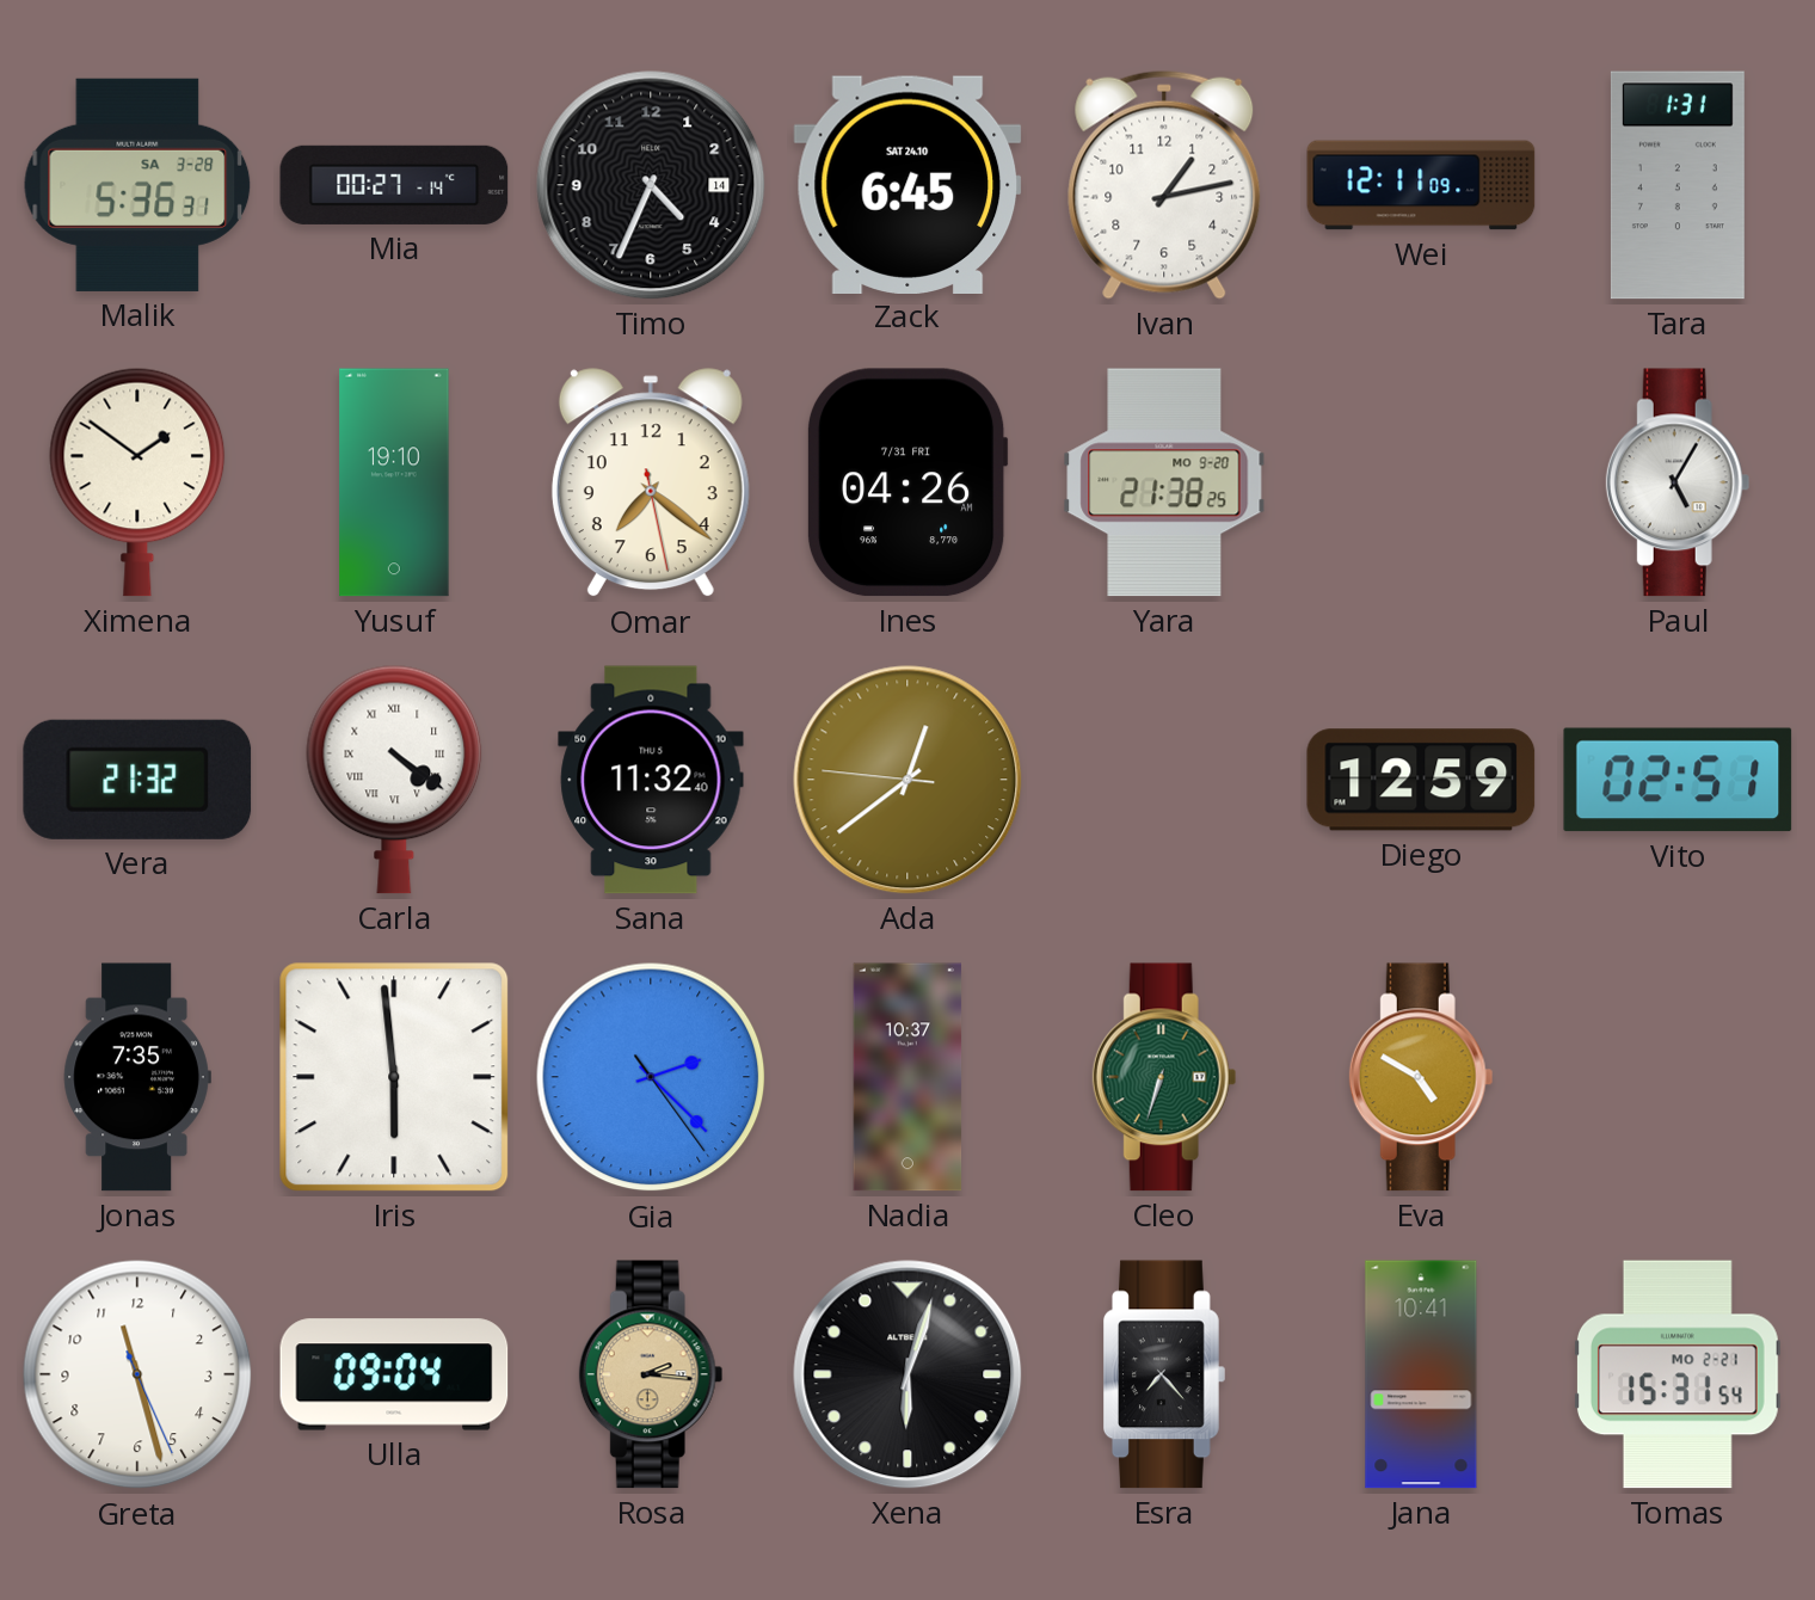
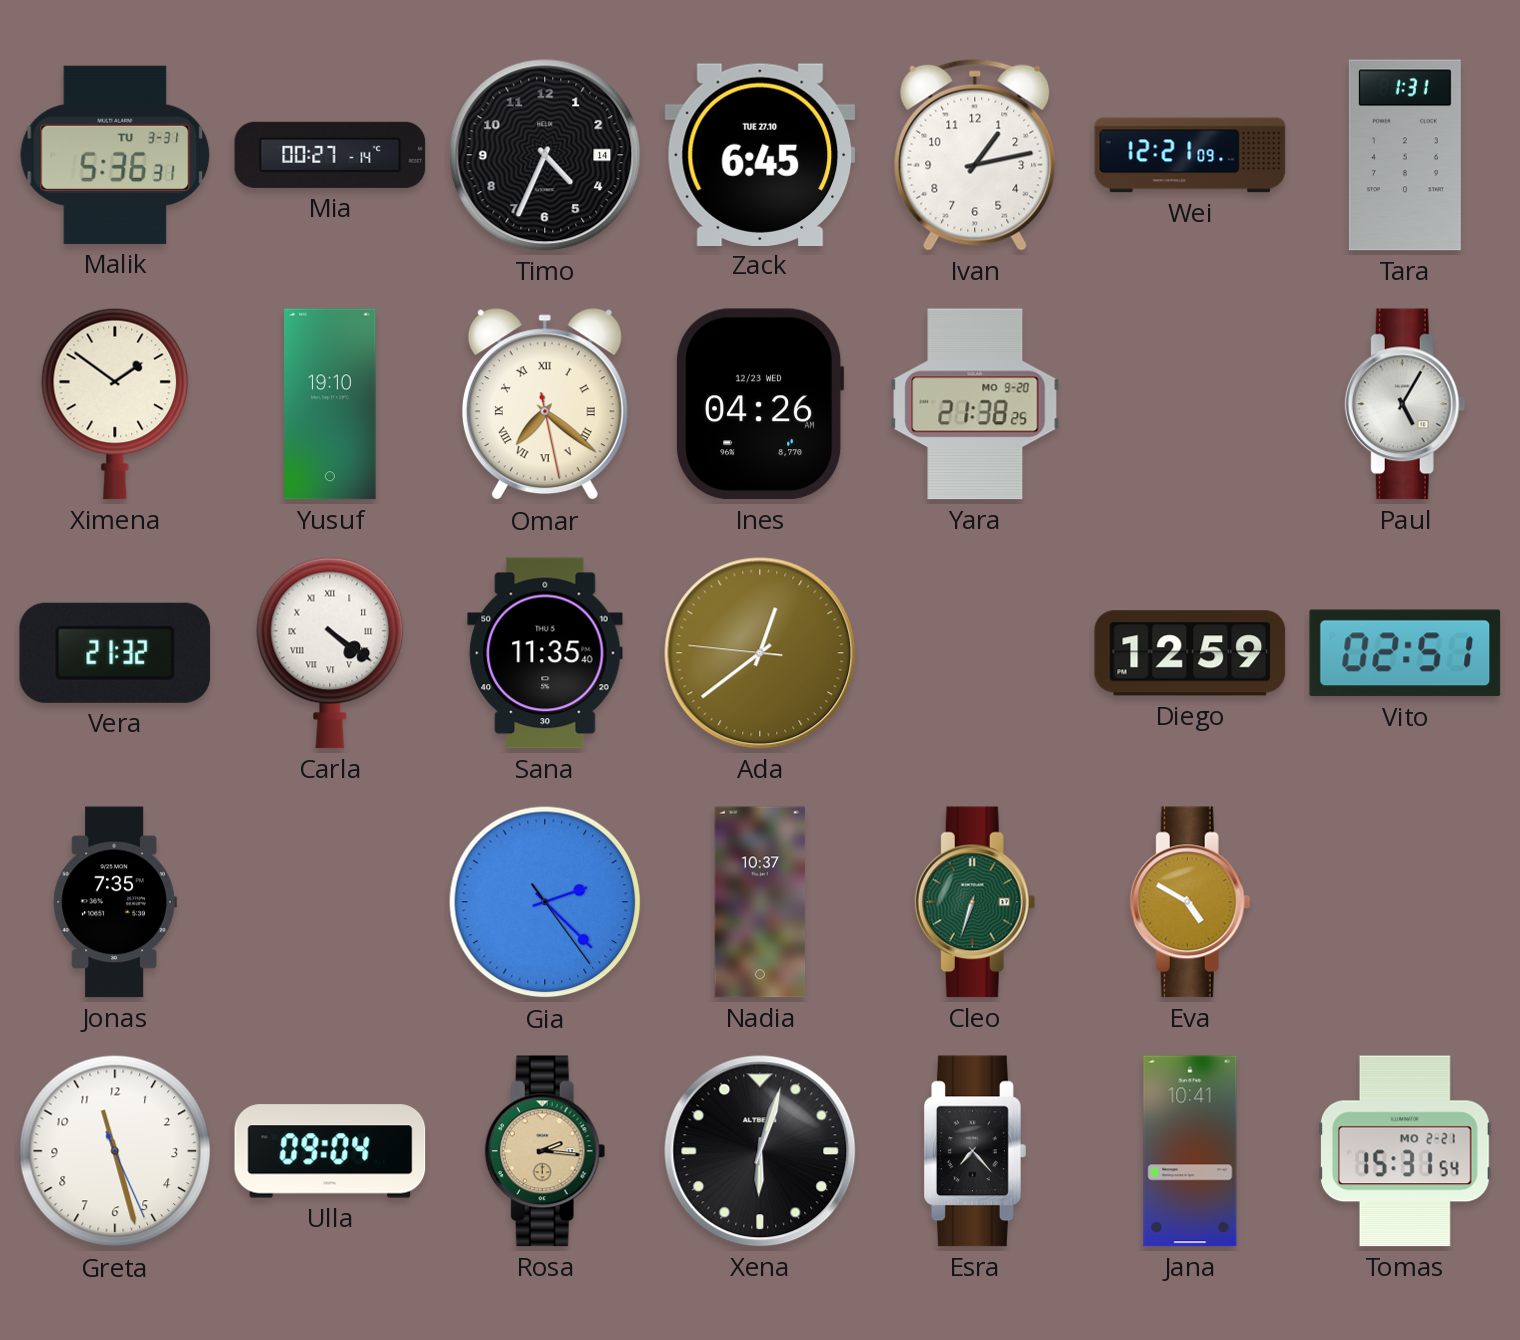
Malik date: SA 3-28 -> TU 3-31 (115, 155)
Zack date: SAT 24.10 -> TUE 27.10 (760, 154)
Wei: 12:11 -> 12:21 (1190, 155)
Omar numerals: Arabic -> Roman (545, 405)
Ines date: 7/31 FRI -> 12/23 WED (760, 404)
Sana: 11:32 -> 11:35 (545, 653)
Iris: 5:59 -> none (394, 1077)
